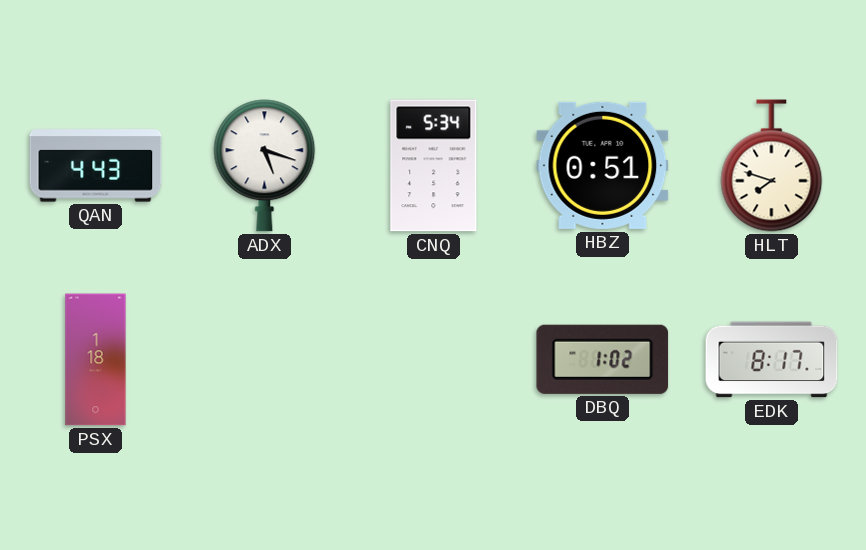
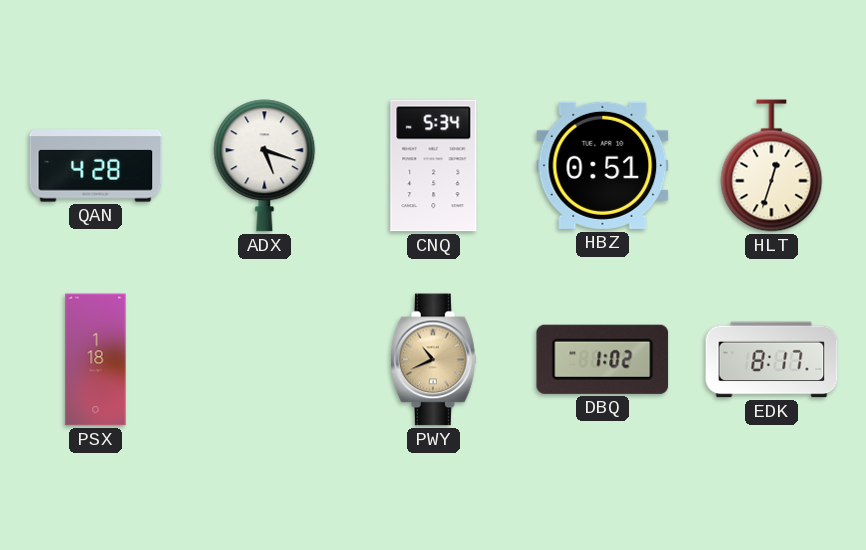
QAN: 4:43 -> 4:28 (96, 166)
HLT: 7:48 -> 12:33 (772, 166)
PWY: none -> 10:41 (434, 360)
